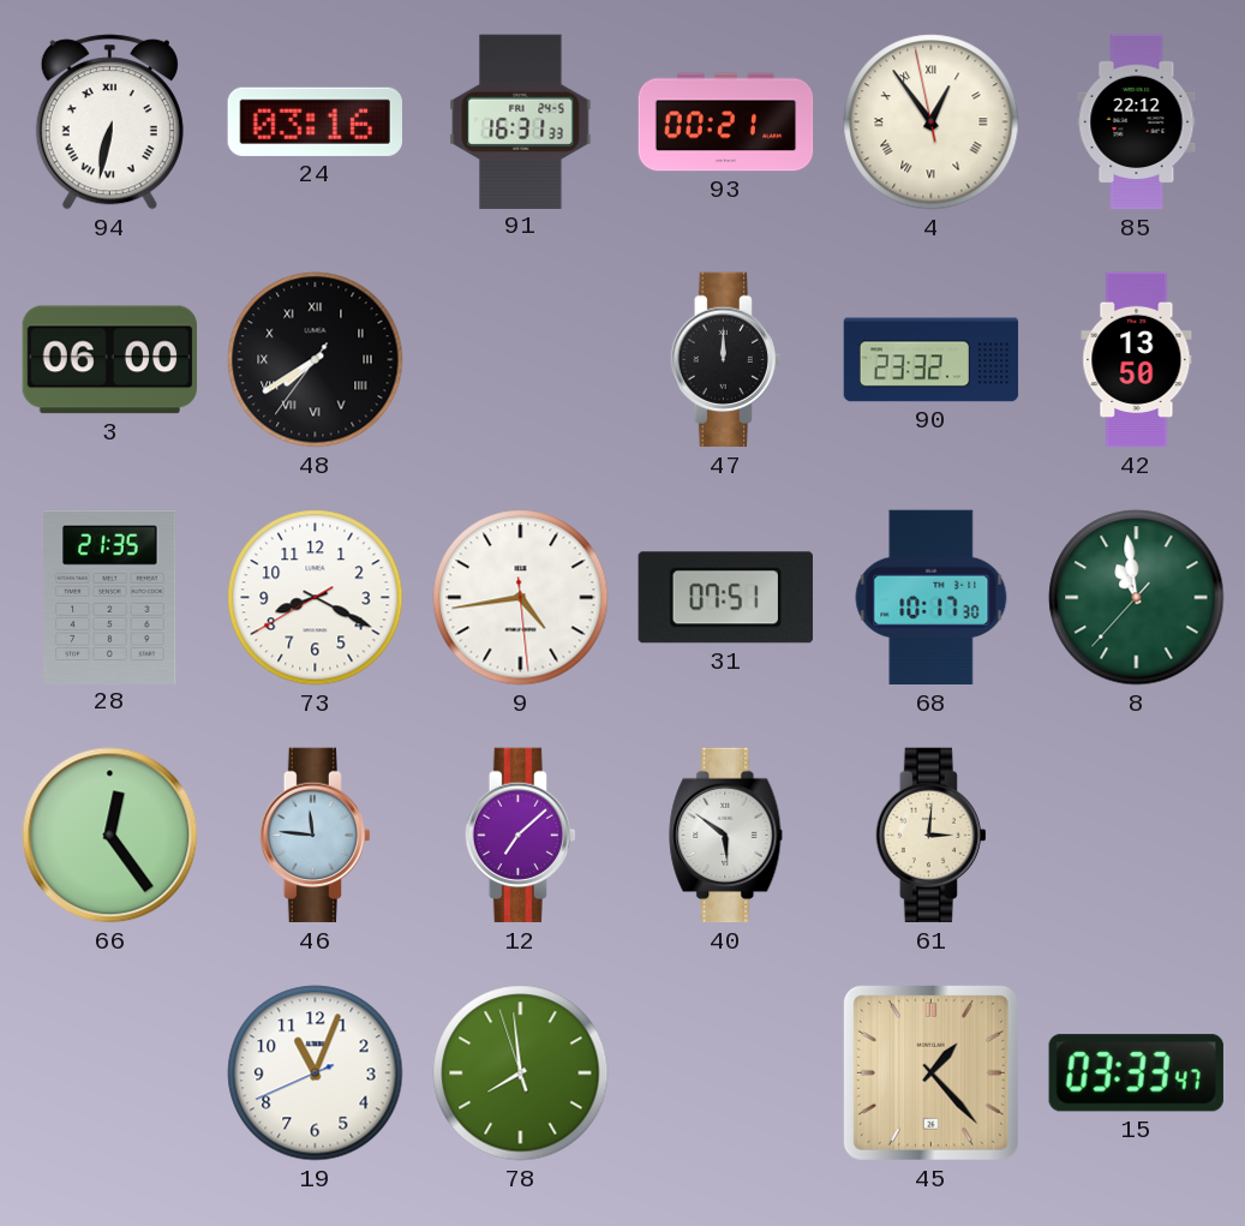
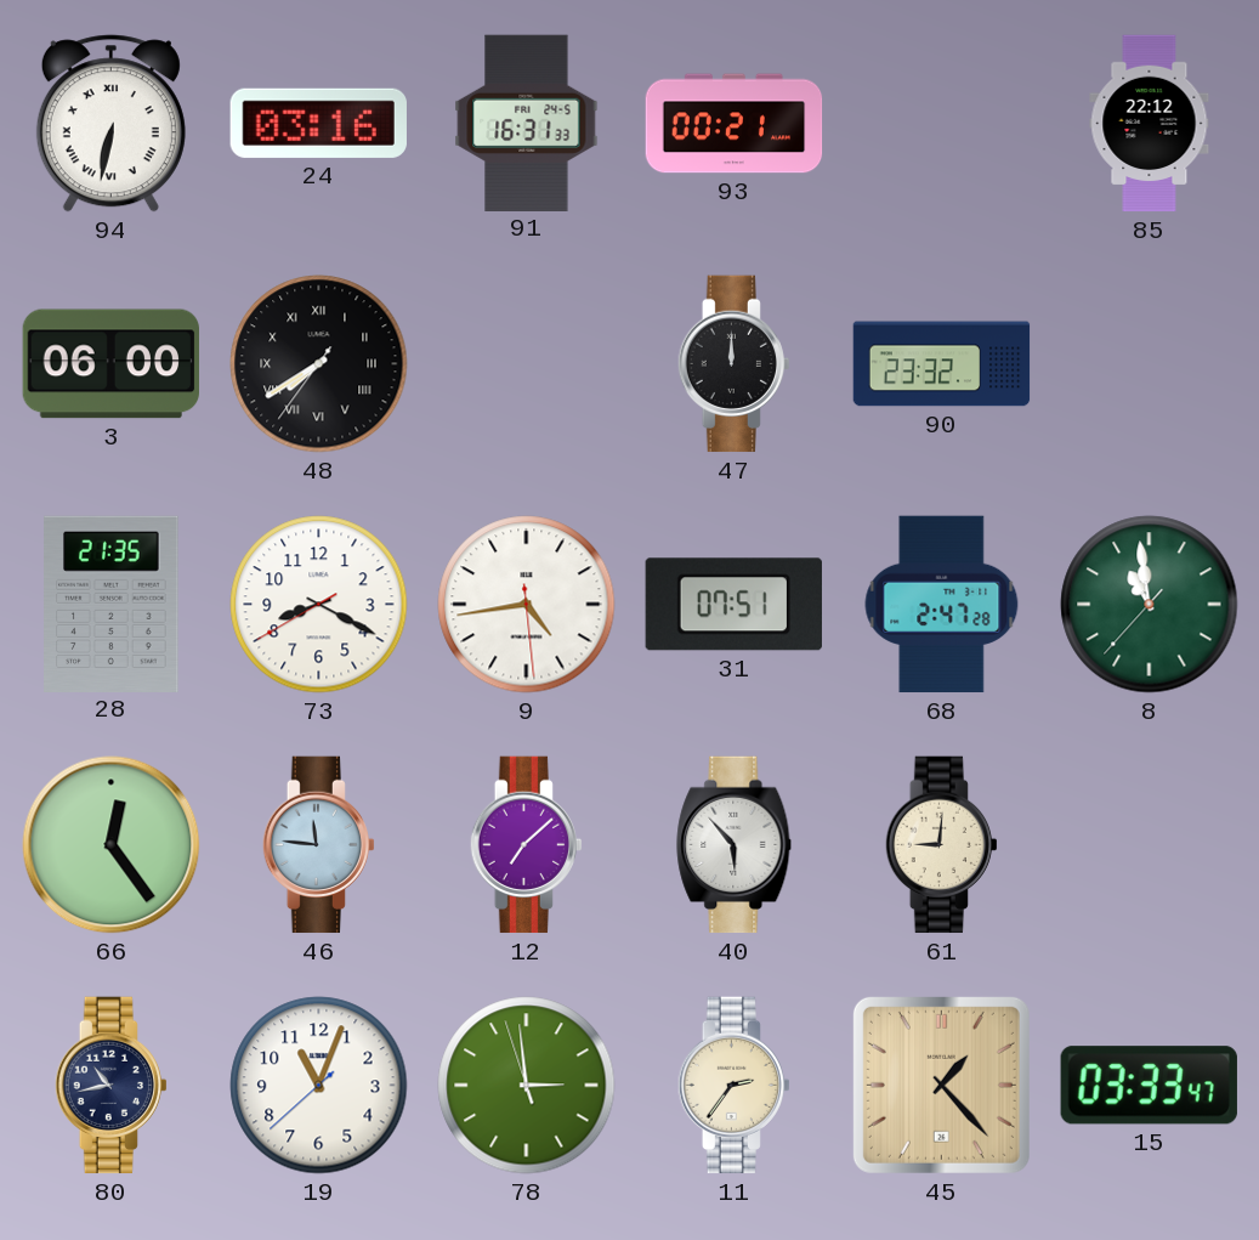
4: 12:53 -> none (932, 122)
42: 13:50 -> none (1137, 360)
68: 10:17 -> 2:47 (942, 605)
40: 5:51 -> 5:53 (735, 845)
61: 3:01 -> 9:01 (941, 845)
80: none -> 10:43 (110, 1086)
19: 11:03:41 -> 11:03:38 (319, 1086)
78: 7:58 -> 2:58 (527, 1086)
11: none -> 2:36 (733, 1086)
